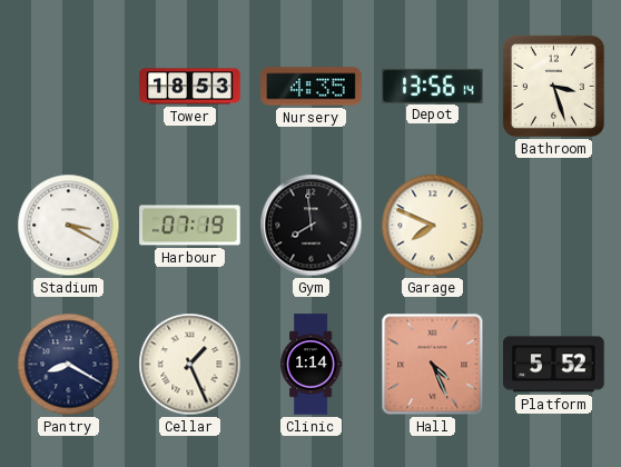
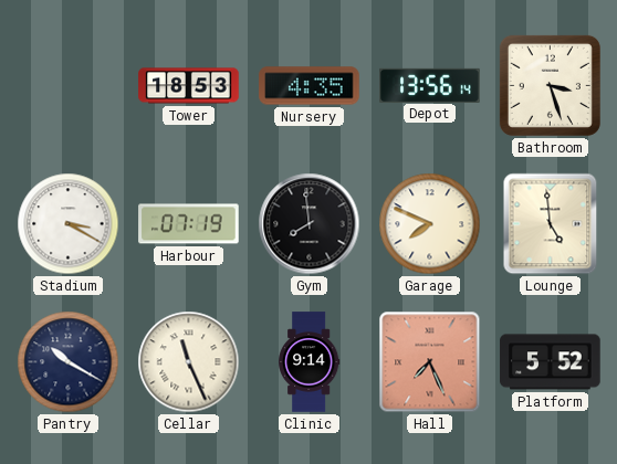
Lounge: none -> 4:59 (551, 224)
Pantry: 8:20 -> 10:20 (69, 362)
Cellar: 1:26 -> 11:26 (189, 362)
Clinic: 1:14 -> 9:14 (310, 362)
Hall: 4:26 -> 7:26 (430, 362)
